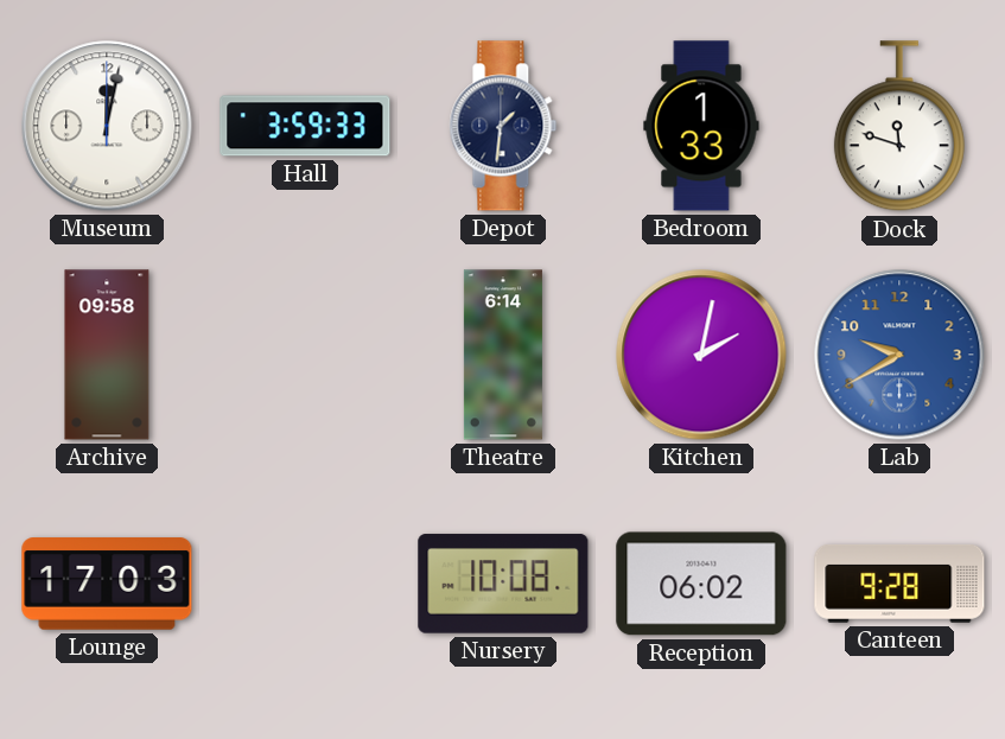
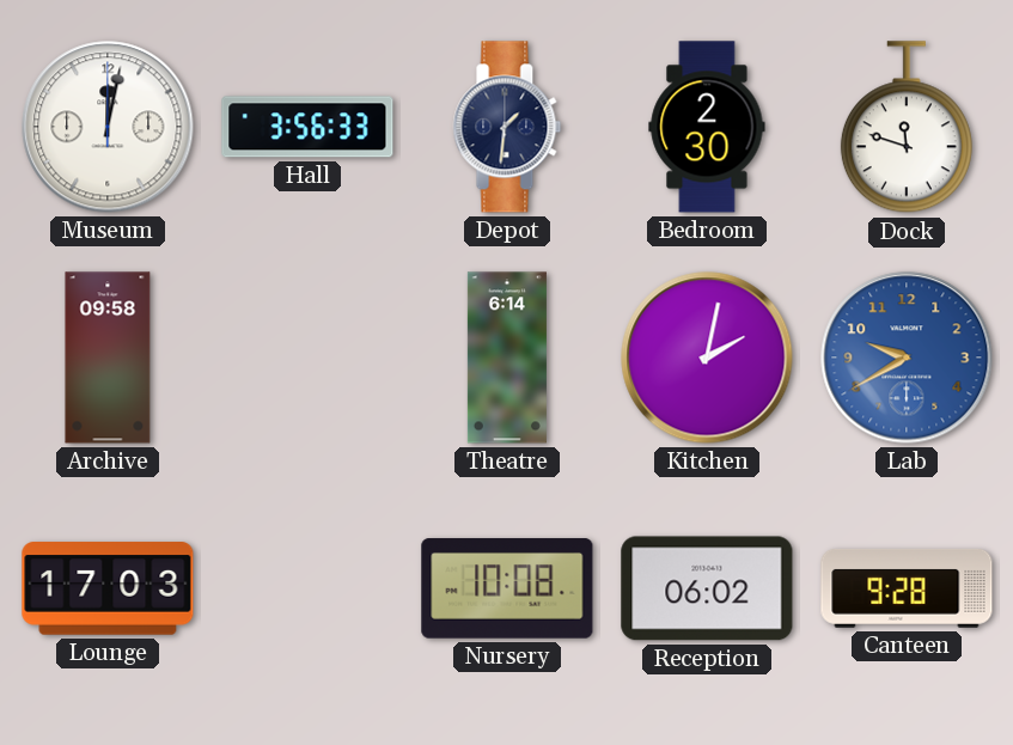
Hall: 3:59 -> 3:56 (307, 127)
Bedroom: 1:33 -> 2:30 (707, 127)
